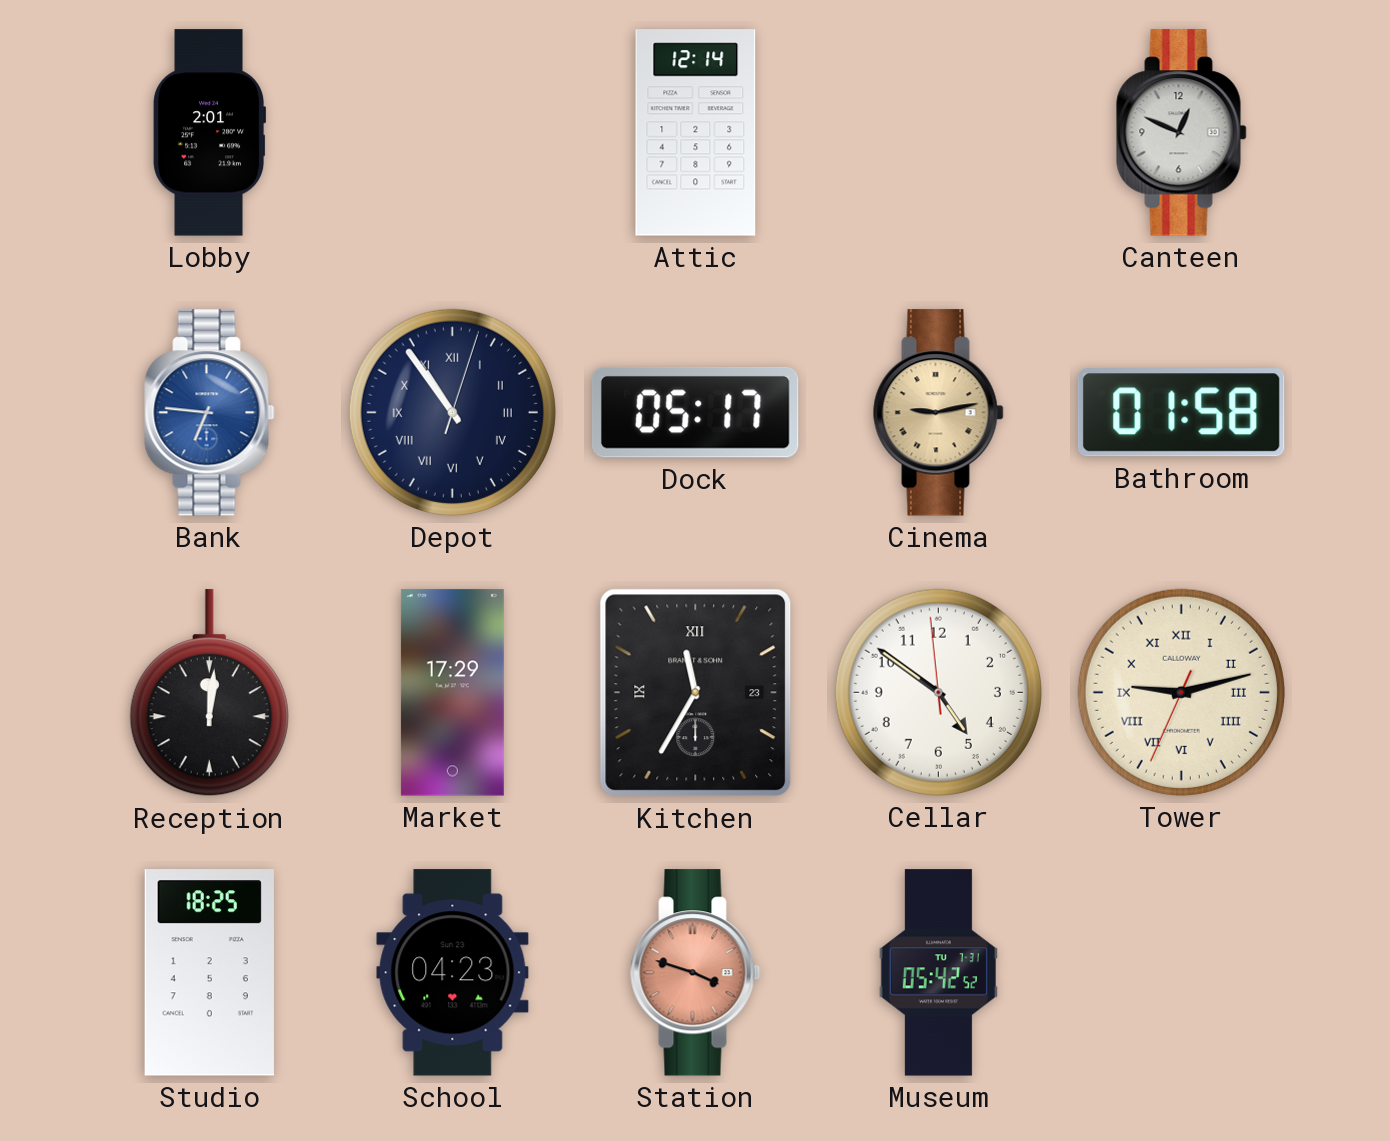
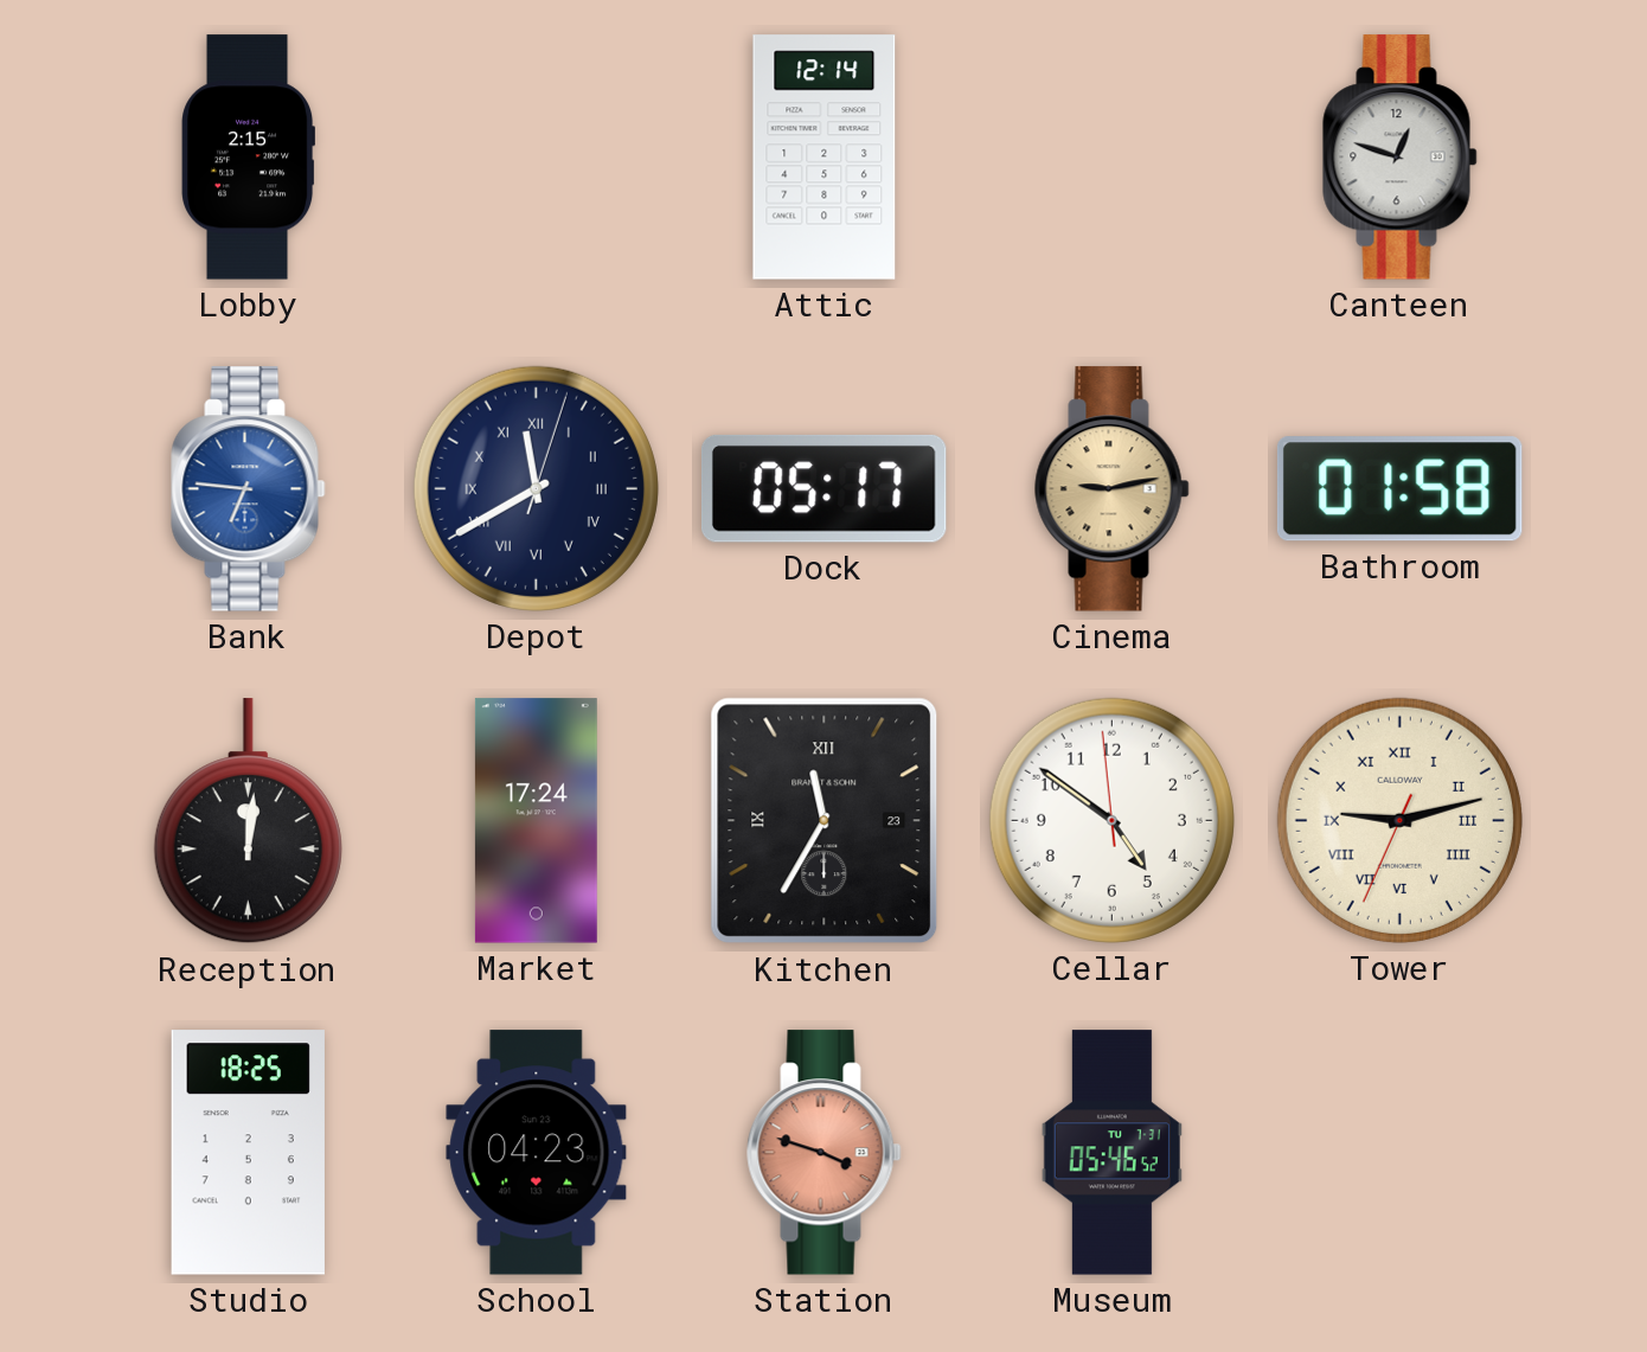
Lobby: 2:01 -> 2:15 (248, 158)
Canteen: 12:49 -> 12:48 (1401, 158)
Depot: 10:54 -> 11:40 (536, 488)
Market: 17:29 -> 17:24 (536, 821)
Museum: 05:42 -> 05:46 (1111, 1153)
